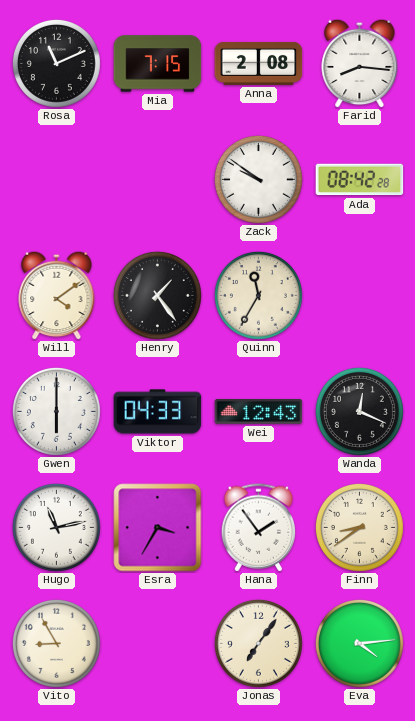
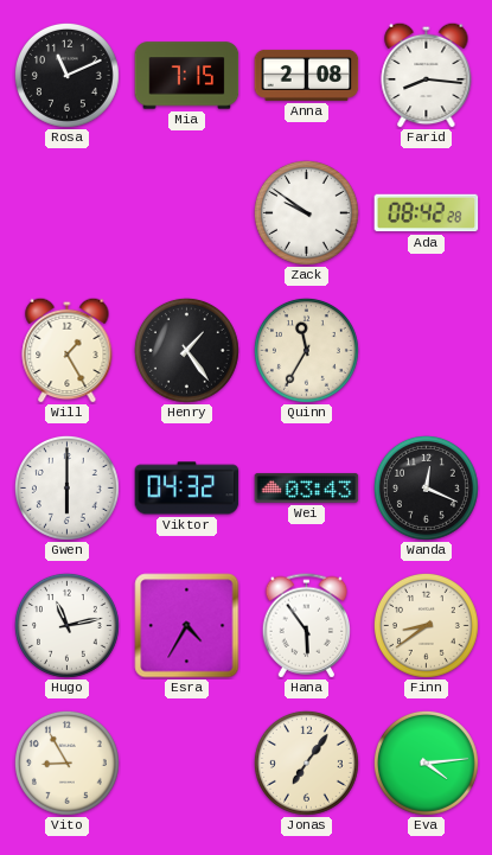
Will: 4:09 -> 1:25 (68, 350)
Viktor: 04:33 -> 04:32 (187, 489)
Wei: 12:43 -> 03:43 (307, 487)
Esra: 3:35 -> 4:35 (187, 626)
Hana: 1:54 -> 5:54 (307, 626)
